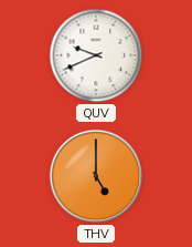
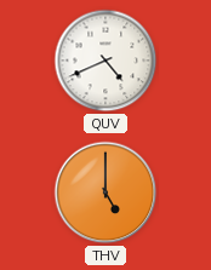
QUV: 9:41 -> 4:41 (105, 61)
